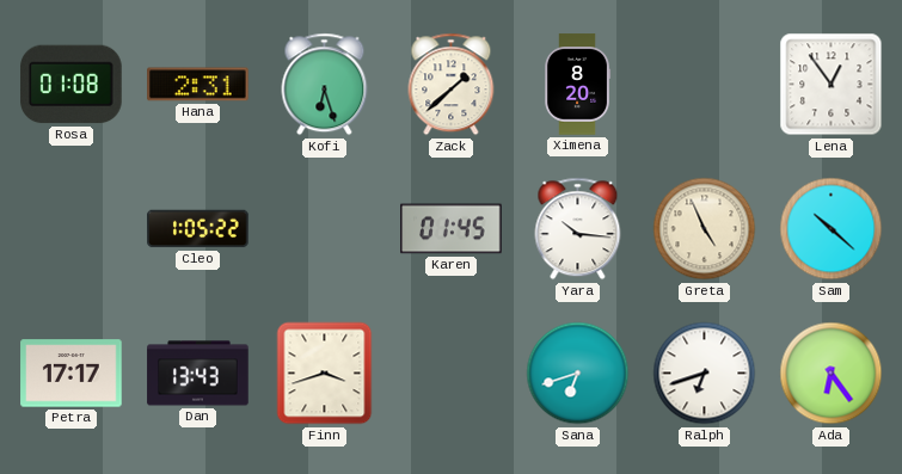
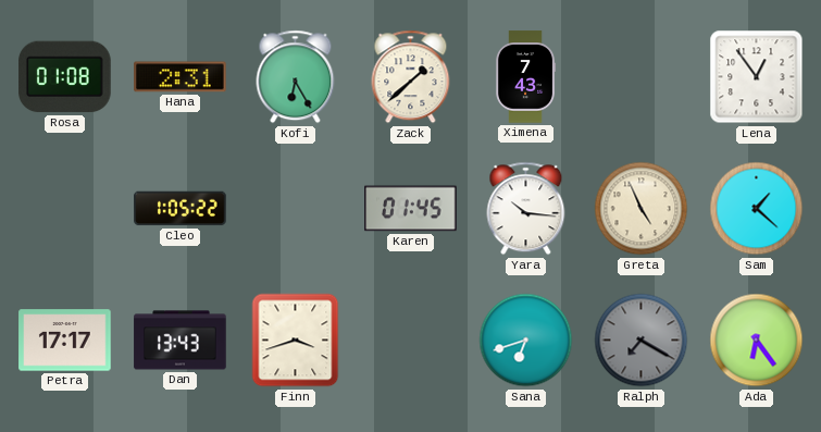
Kofi: 6:27 -> 6:25 (296, 77)
Ximena: 8:20 -> 7:43 (526, 77)
Sam: 10:22 -> 1:22 (757, 209)
Ralph: 6:42 -> 7:20 (642, 341)
Ralph dial: white -> grey (642, 341)
